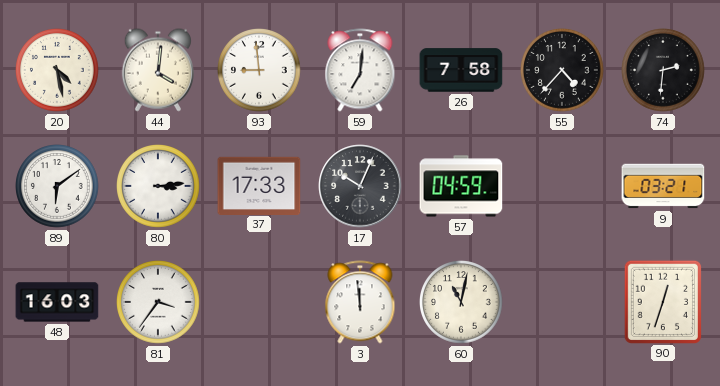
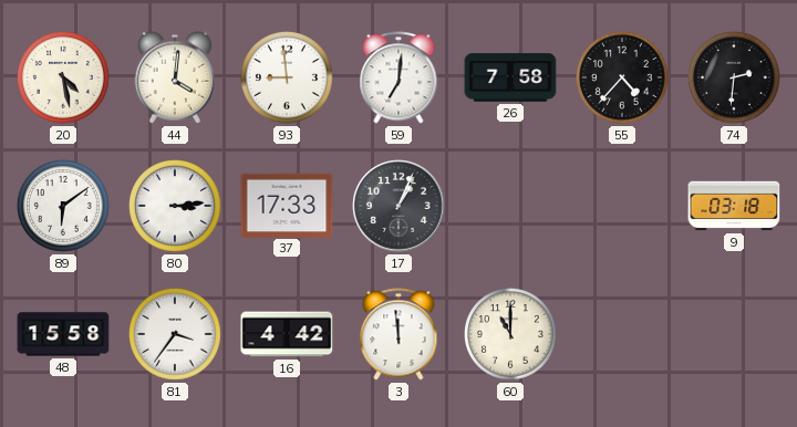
17: 10:04 -> 1:04 (398, 206)
57: 04:59 -> none (461, 186)
9: 03:21 -> 03:18 (734, 206)
48: 16:03 -> 15:58 (63, 334)
16: none -> 4:42 (287, 334)
60: 11:02 -> 11:00 (511, 335)
90: 12:33 -> none (663, 301)
